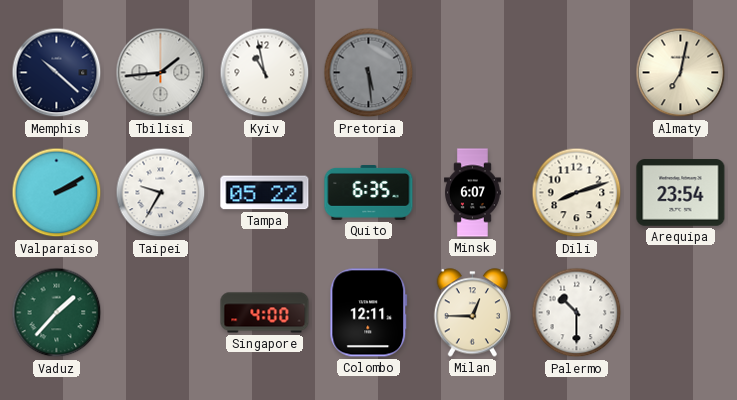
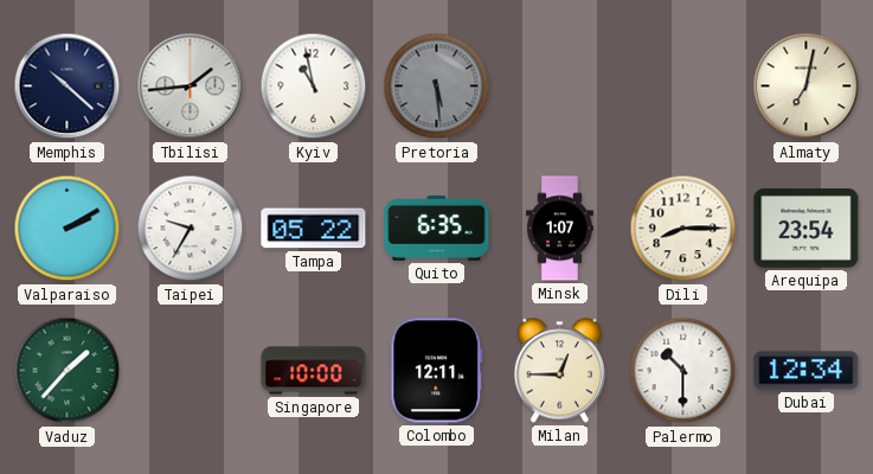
Minsk: 6:07 -> 1:07 (560, 229)
Dili: 8:12 -> 8:15 (683, 229)
Singapore: 4:00 -> 10:00 (314, 371)
Dubai: none -> 12:34 (807, 371)
